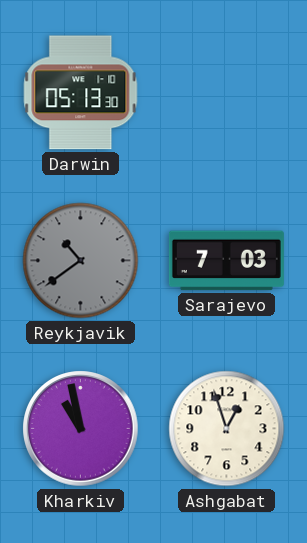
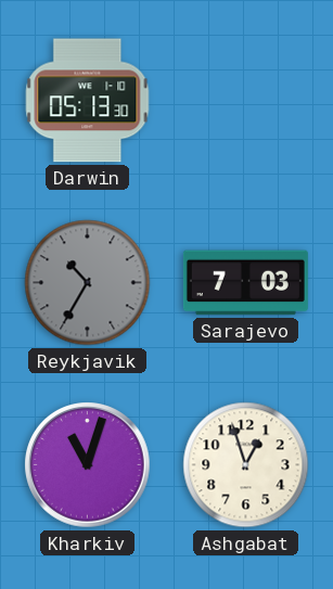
Reykjavik: 10:39 -> 10:35 (88, 283)
Kharkiv: 10:58 -> 11:03 (88, 465)
